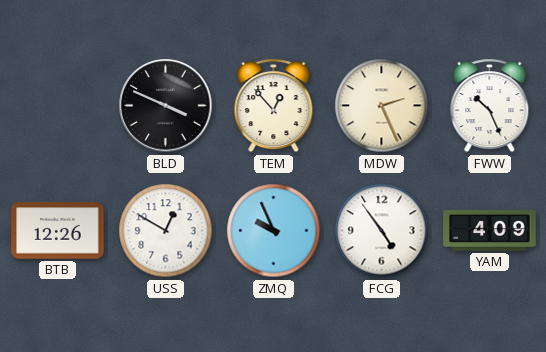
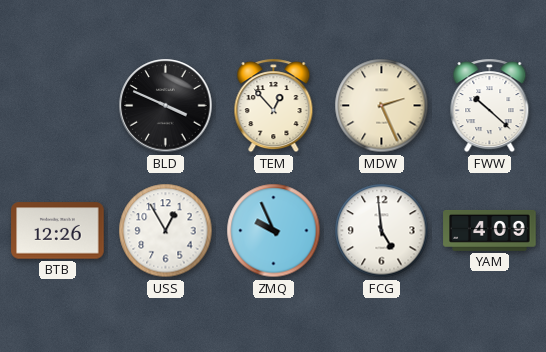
FWW: 10:26 -> 10:22 (490, 106)
USS: 12:50 -> 12:55 (166, 231)
FCG: 4:54 -> 4:59 (382, 231)
